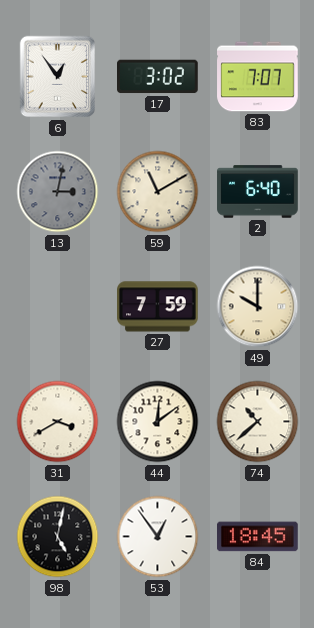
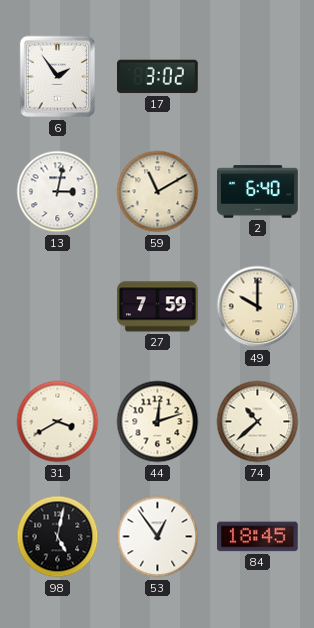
6: 12:54 -> 1:54 (58, 77)
83: 7:07 -> none (258, 77)
13 dial: grey -> white (58, 192)
44: 12:09 -> 12:12 (158, 422)
